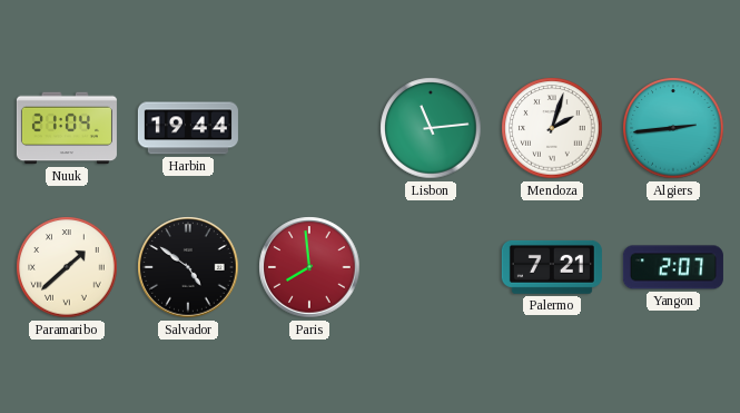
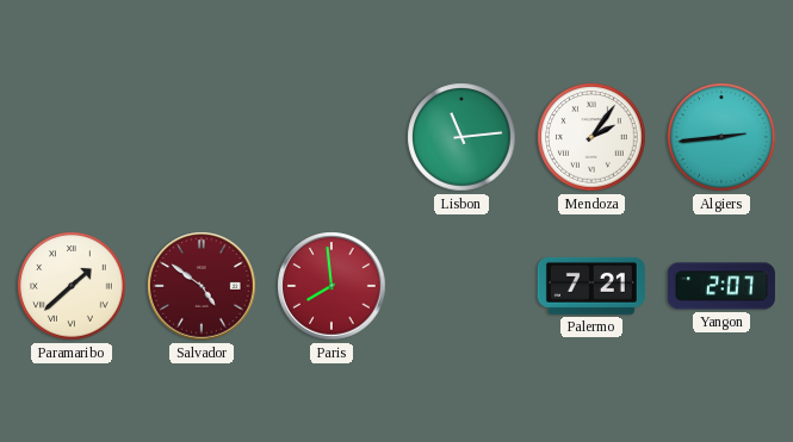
Nuuk: 21:04 -> none (67, 128)
Harbin: 19:44 -> none (188, 128)
Mendoza: 2:03 -> 2:06 (591, 137)
Salvador dial: black -> burgundy (202, 286)
